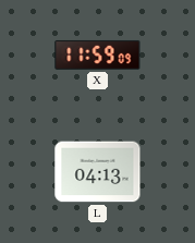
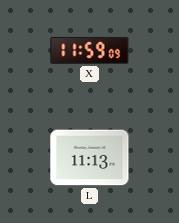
L: 04:13 -> 11:13 (90, 158)
